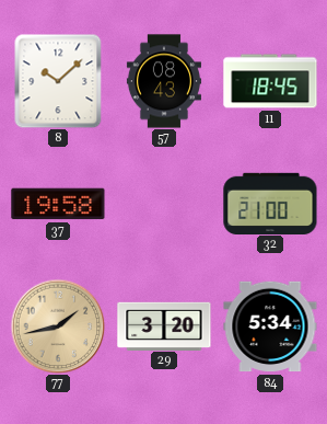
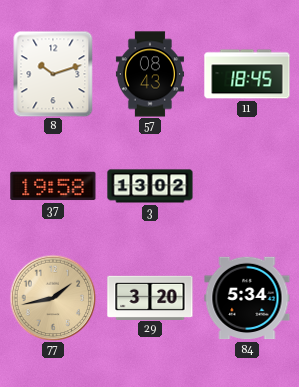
8: 10:08 -> 10:12 (53, 74)
3: none -> 13:02 (150, 186)
32: 21:00 -> none (270, 203)
